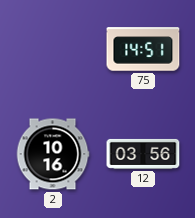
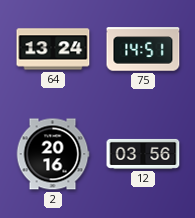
64: none -> 13:24 (53, 49)
2: 10:16 -> 20:16 (53, 154)
